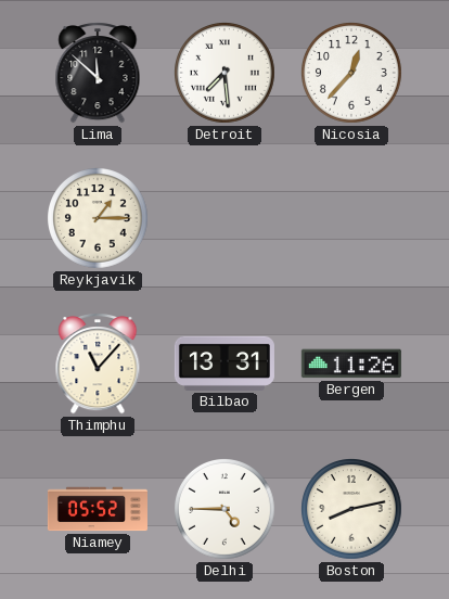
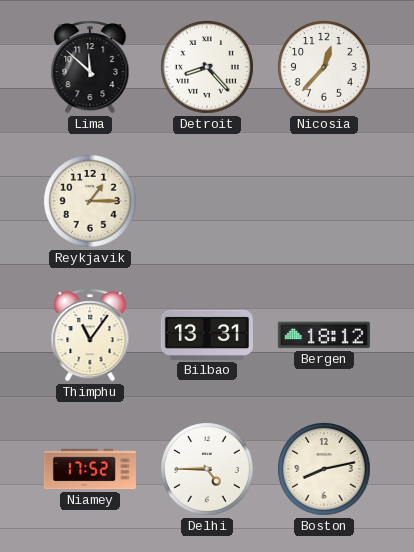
Detroit: 7:29 -> 8:23 (208, 68)
Thimphu: 11:07 -> 11:06 (90, 336)
Bergen: 11:26 -> 18:12 (324, 335)
Niamey: 05:52 -> 17:52 (90, 469)
